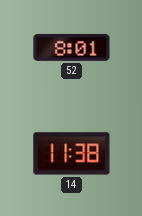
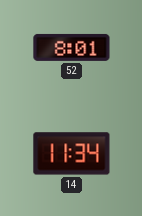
14: 11:38 -> 11:34 (72, 154)
